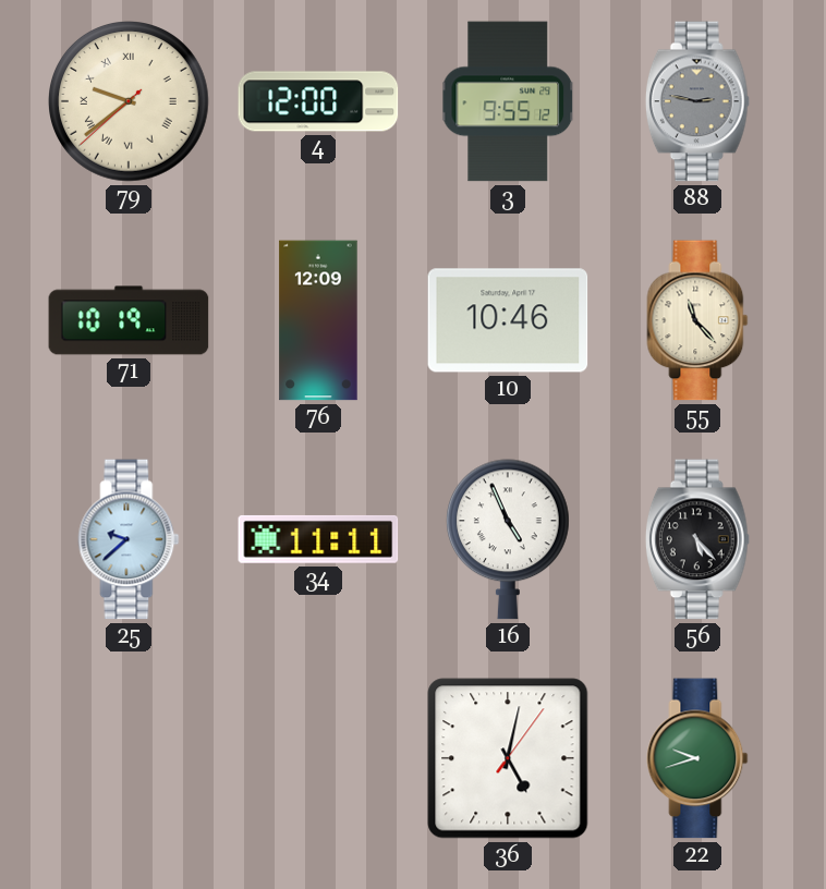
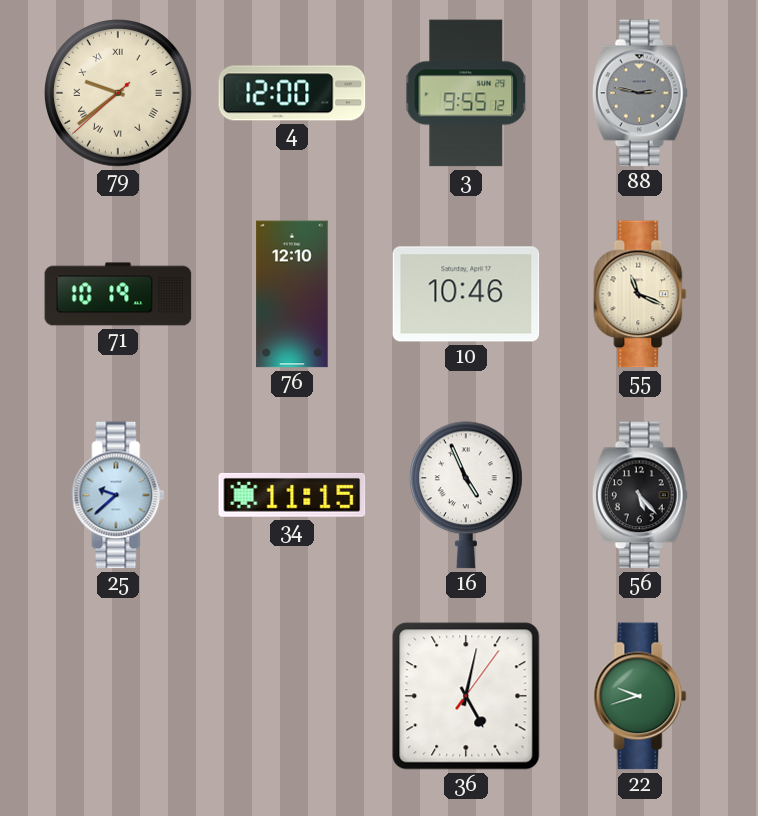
76: 12:09 -> 12:10 (292, 294)
55: 11:23 -> 11:19 (640, 294)
34: 11:11 -> 11:15 (292, 495)
